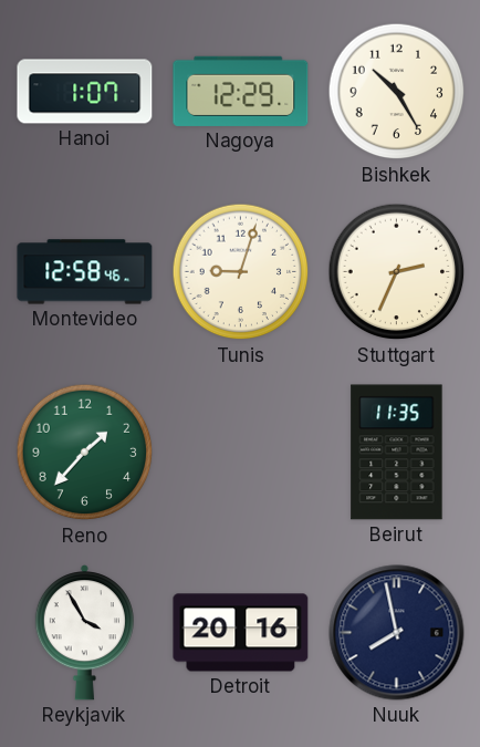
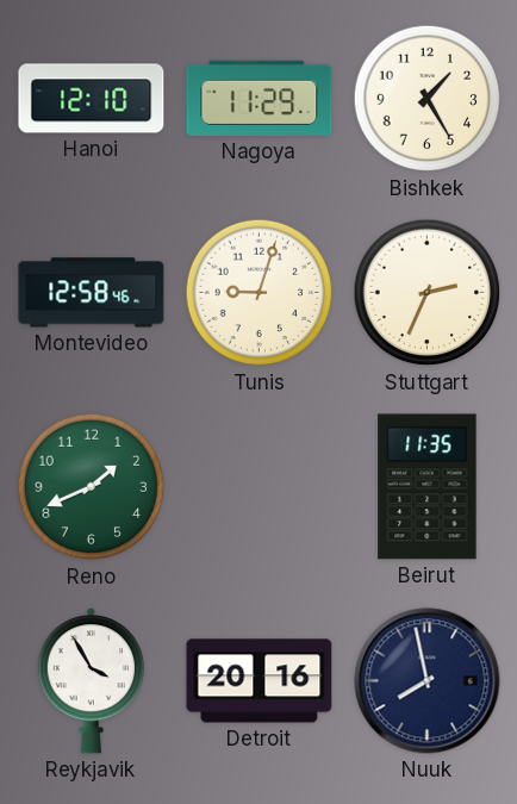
Hanoi: 1:07 -> 12:10 (92, 99)
Nagoya: 12:29 -> 11:29 (260, 98)
Bishkek: 10:25 -> 1:25 (428, 99)
Reno: 1:37 -> 1:41 (92, 487)
